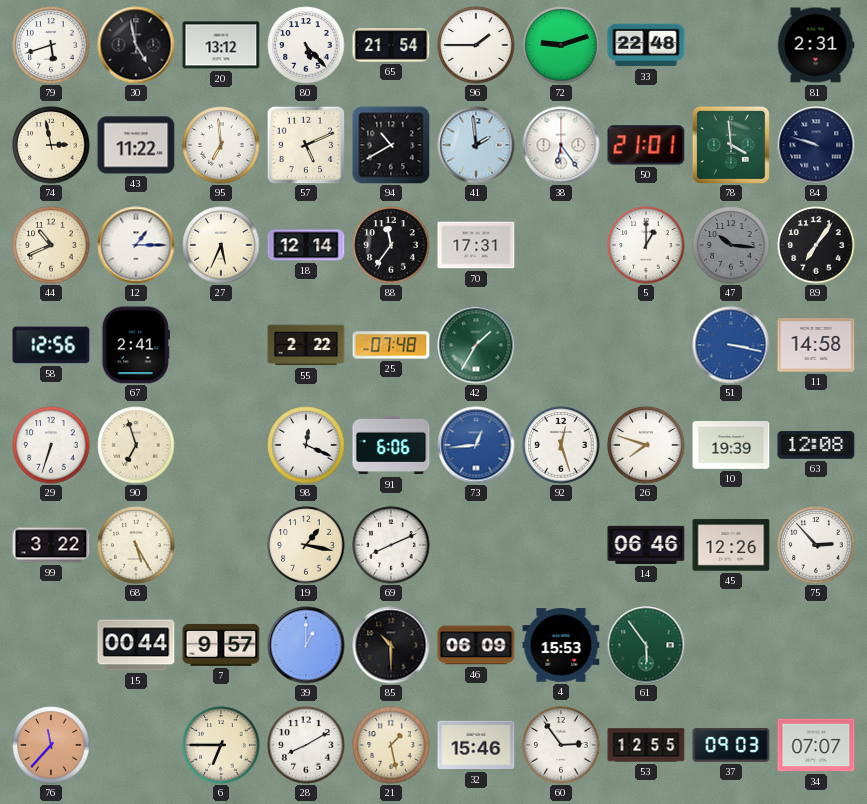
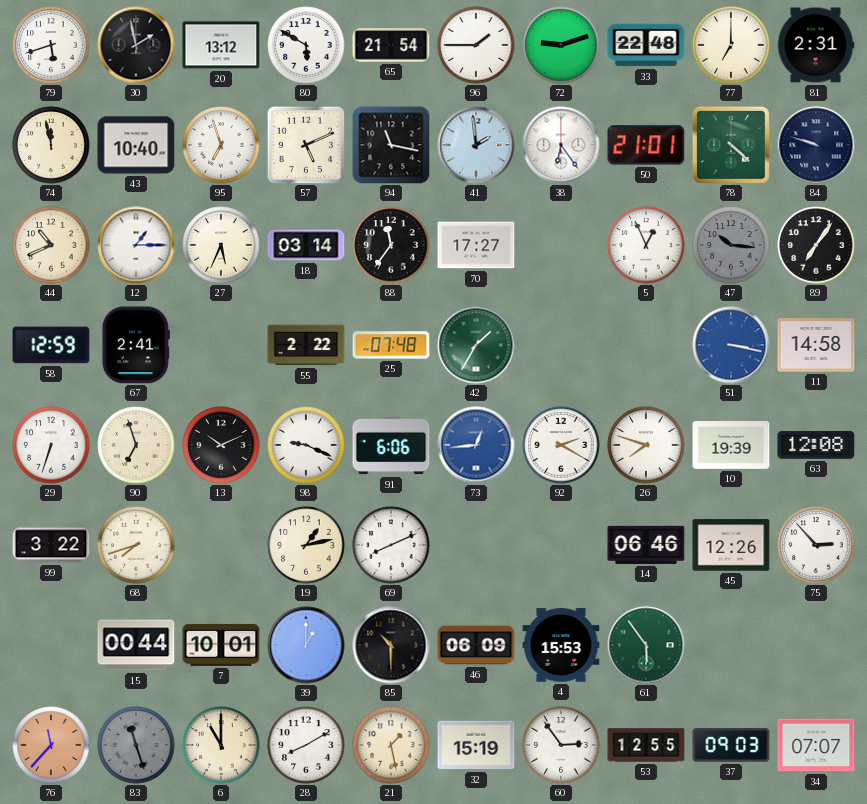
30: 4:58 -> 1:58 (136, 45)
80: 5:23 -> 5:50 (306, 45)
77: none -> 7:00 (731, 45)
74: 2:58 -> 11:58 (51, 145)
43: 11:22 -> 10:40 (136, 145)
95: 6:59 -> 6:57 (221, 145)
94: 10:40 -> 11:17 (391, 145)
78: 3:59 -> 4:22 (731, 145)
18: 12:14 -> 03:14 (306, 245)
70: 17:31 -> 17:27 (476, 245)
5: 1:00 -> 12:56 (646, 245)
58: 12:56 -> 12:59 (51, 345)
13: none -> 10:11 (221, 445)
98: 12:19 -> 9:19 (306, 445)
92: 12:27 -> 2:20 (561, 445)
68: 5:25 -> 7:42 (136, 545)
19: 1:17 -> 1:13 (306, 545)
7: 9:57 -> 10:01 (221, 645)
83: none -> 11:27 (136, 745)
6: 6:45 -> 11:00 (221, 745)
32: 15:46 -> 15:19 (476, 745)
